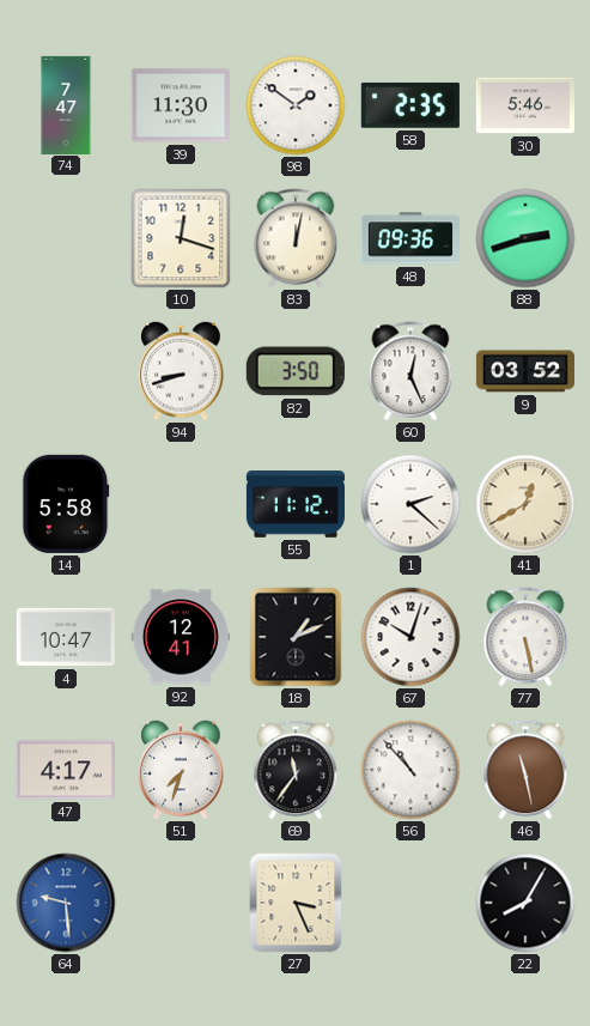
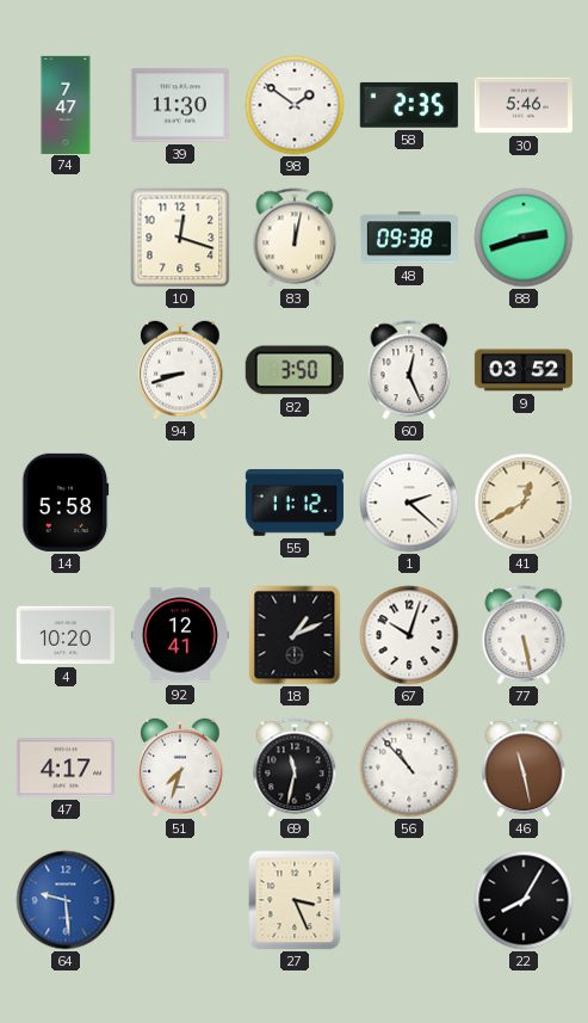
48: 09:36 -> 09:38 (409, 238)
4: 10:47 -> 10:20 (66, 635)
69: 11:36 -> 11:32 (295, 768)
